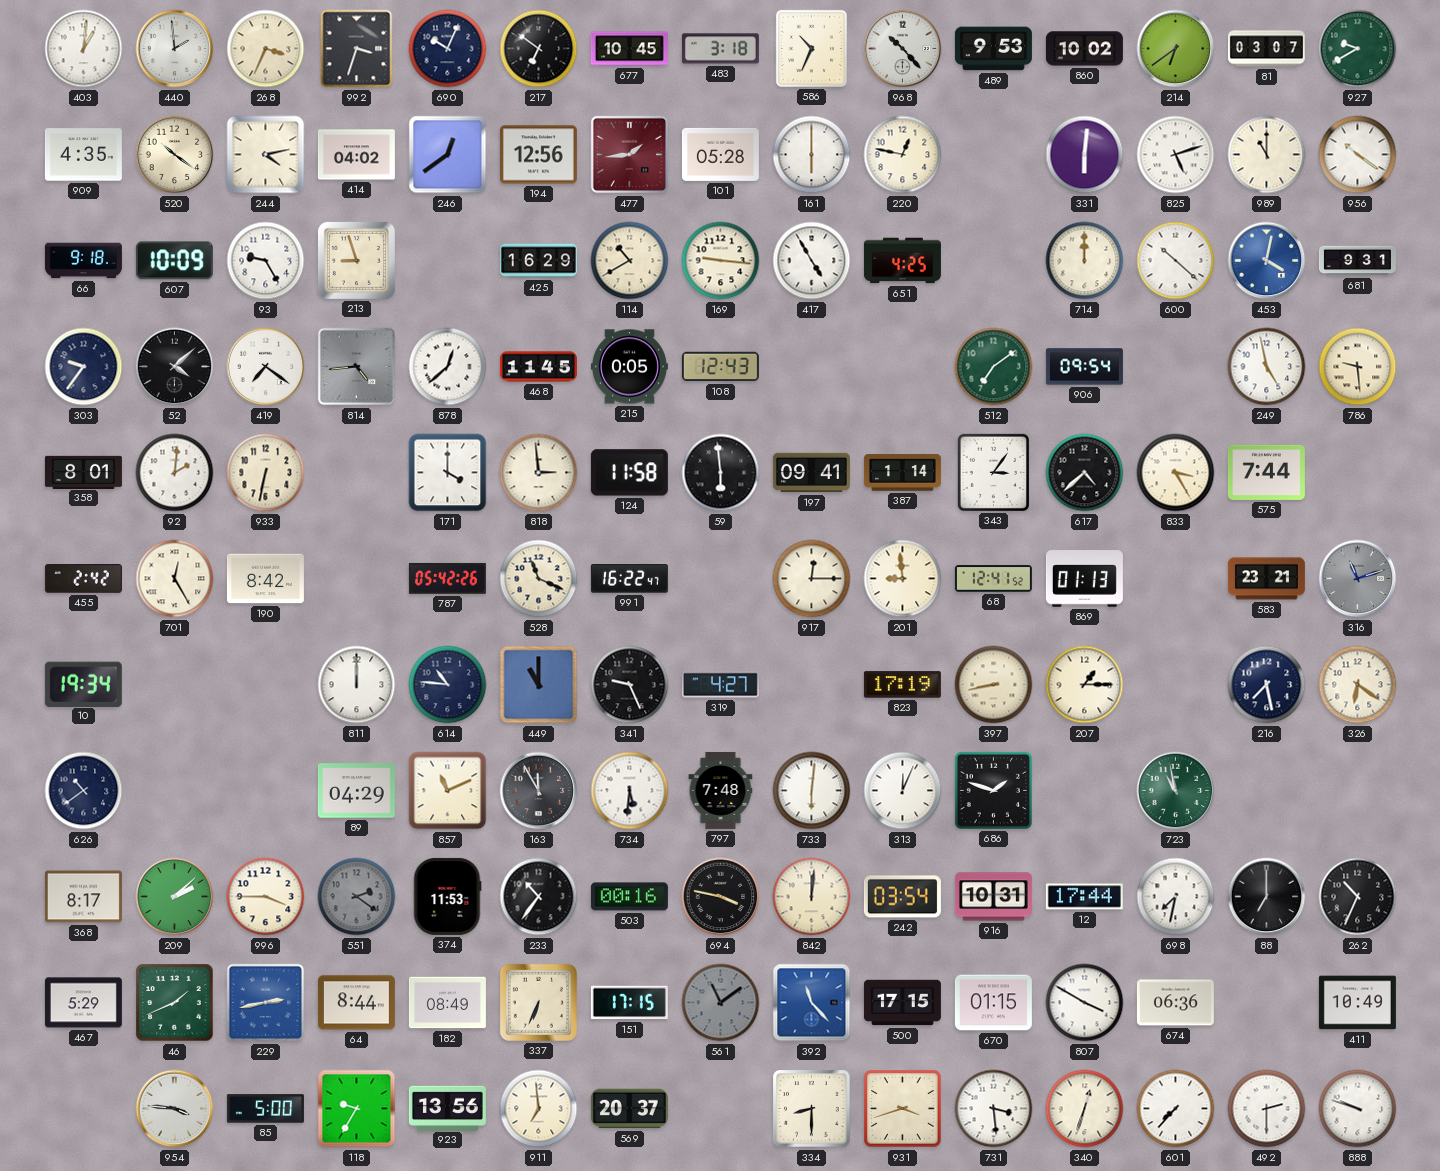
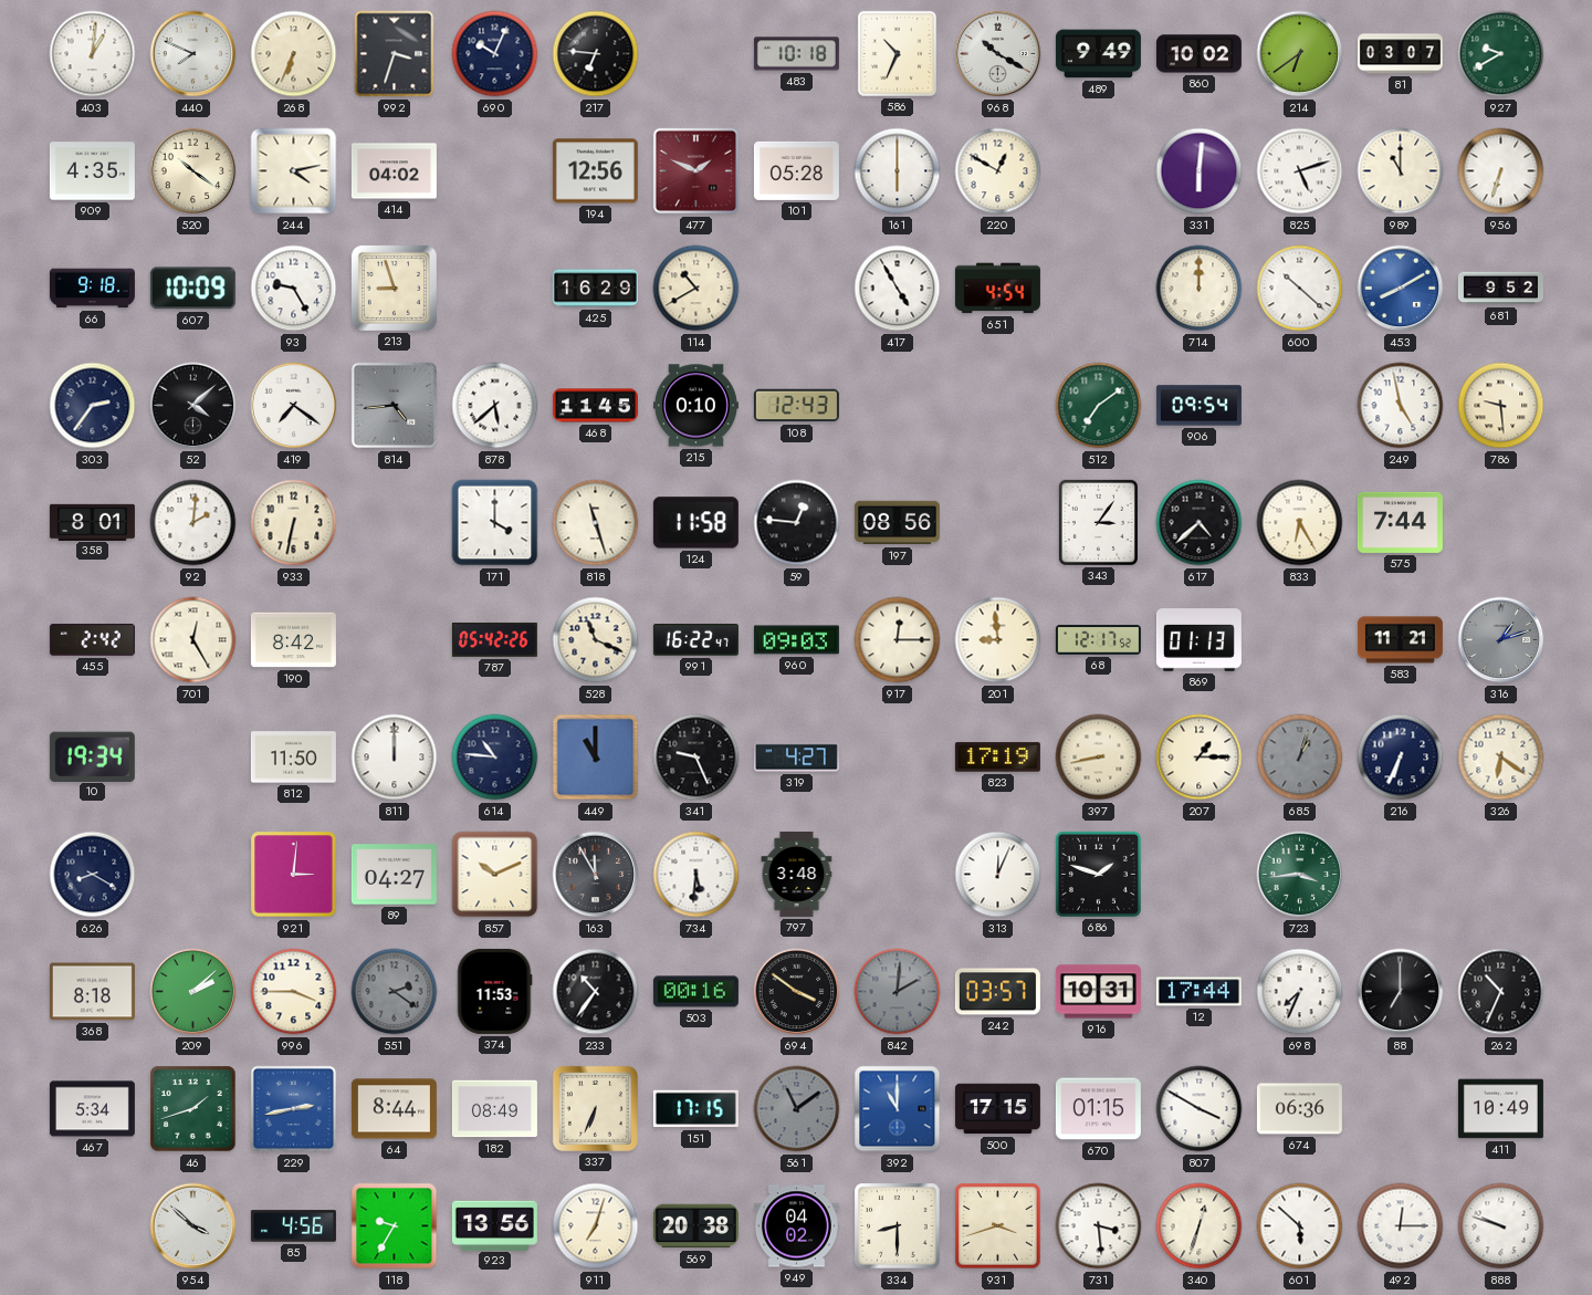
440: 1:59 -> 7:49 (193, 54)
268: 3:34 -> 6:34 (294, 54)
217: 6:51 -> 6:46 (596, 54)
677: 10:45 -> none (629, 49)
483: 3:18 -> 10:18 (796, 54)
968: 10:23 -> 10:20 (998, 54)
489: 9:53 -> 9:49 (1098, 54)
246: 12:39 -> none (448, 155)
477: 1:44 -> 1:49 (696, 171)
220: 12:47 -> 12:50 (998, 171)
956: 10:21 -> 6:33 (1501, 171)
169: 9:16 -> none (721, 261)
651: 4:25 -> 4:54 (997, 289)
453: 4:02 -> 8:10 (1401, 289)
681: 9:31 -> 9:52 (1500, 289)
303: 9:36 -> 2:36 (93, 406)
878: 12:38 -> 5:38 (495, 406)
215: 0:05 -> 0:10 (695, 406)
818: 2:59 -> 11:27 (596, 523)
59: 5:59 -> 12:46 (797, 523)
197: 09:41 -> 08:56 (897, 523)
387: 1:14 -> none (902, 473)
833: 3:25 -> 6:25 (1300, 523)
960: none -> 09:03 (796, 640)
68: 12:41 -> 12:17 (1098, 640)
583: 23:21 -> 11:21 (1400, 640)
316: 11:12 -> 1:12 (1501, 640)
812: none -> 11:50 (293, 758)
685: none -> 1:03 (1300, 758)
216: 7:28 -> 6:34 (1401, 758)
626: 10:39 -> 8:20 (93, 875)
921: none -> 3:01 (294, 875)
89: 04:29 -> 04:27 (394, 875)
857: 11:11 -> 10:11 (495, 875)
797: 7:48 -> 3:48 (797, 874)
733: 6:01 -> none (812, 791)
723: 10:58 -> 3:44 (1300, 875)
368: 8:17 -> 8:18 (92, 992)
694: 3:47 -> 3:51 (797, 992)
842: 12:01 -> 2:01 (898, 992)
842 dial: cream -> grey (898, 992)
242: 03:54 -> 03:57 (997, 992)
698: 7:32 -> 7:34 (1300, 992)
467: 5:29 -> 5:34 (92, 1109)
46: 1:41 -> 1:42 (193, 1109)
392: 11:23 -> 11:00 (898, 1109)
954: 3:46 -> 3:52 (193, 1226)
85: 5:00 -> 4:56 (293, 1226)
911: 6:59 -> 7:03 (596, 1226)
569: 20:37 -> 20:38 (695, 1226)
949: none -> 04:02 (796, 1226)
601: 7:37 -> 5:52 (1300, 1226)
492: 2:30 -> 12:15 (1401, 1226)
